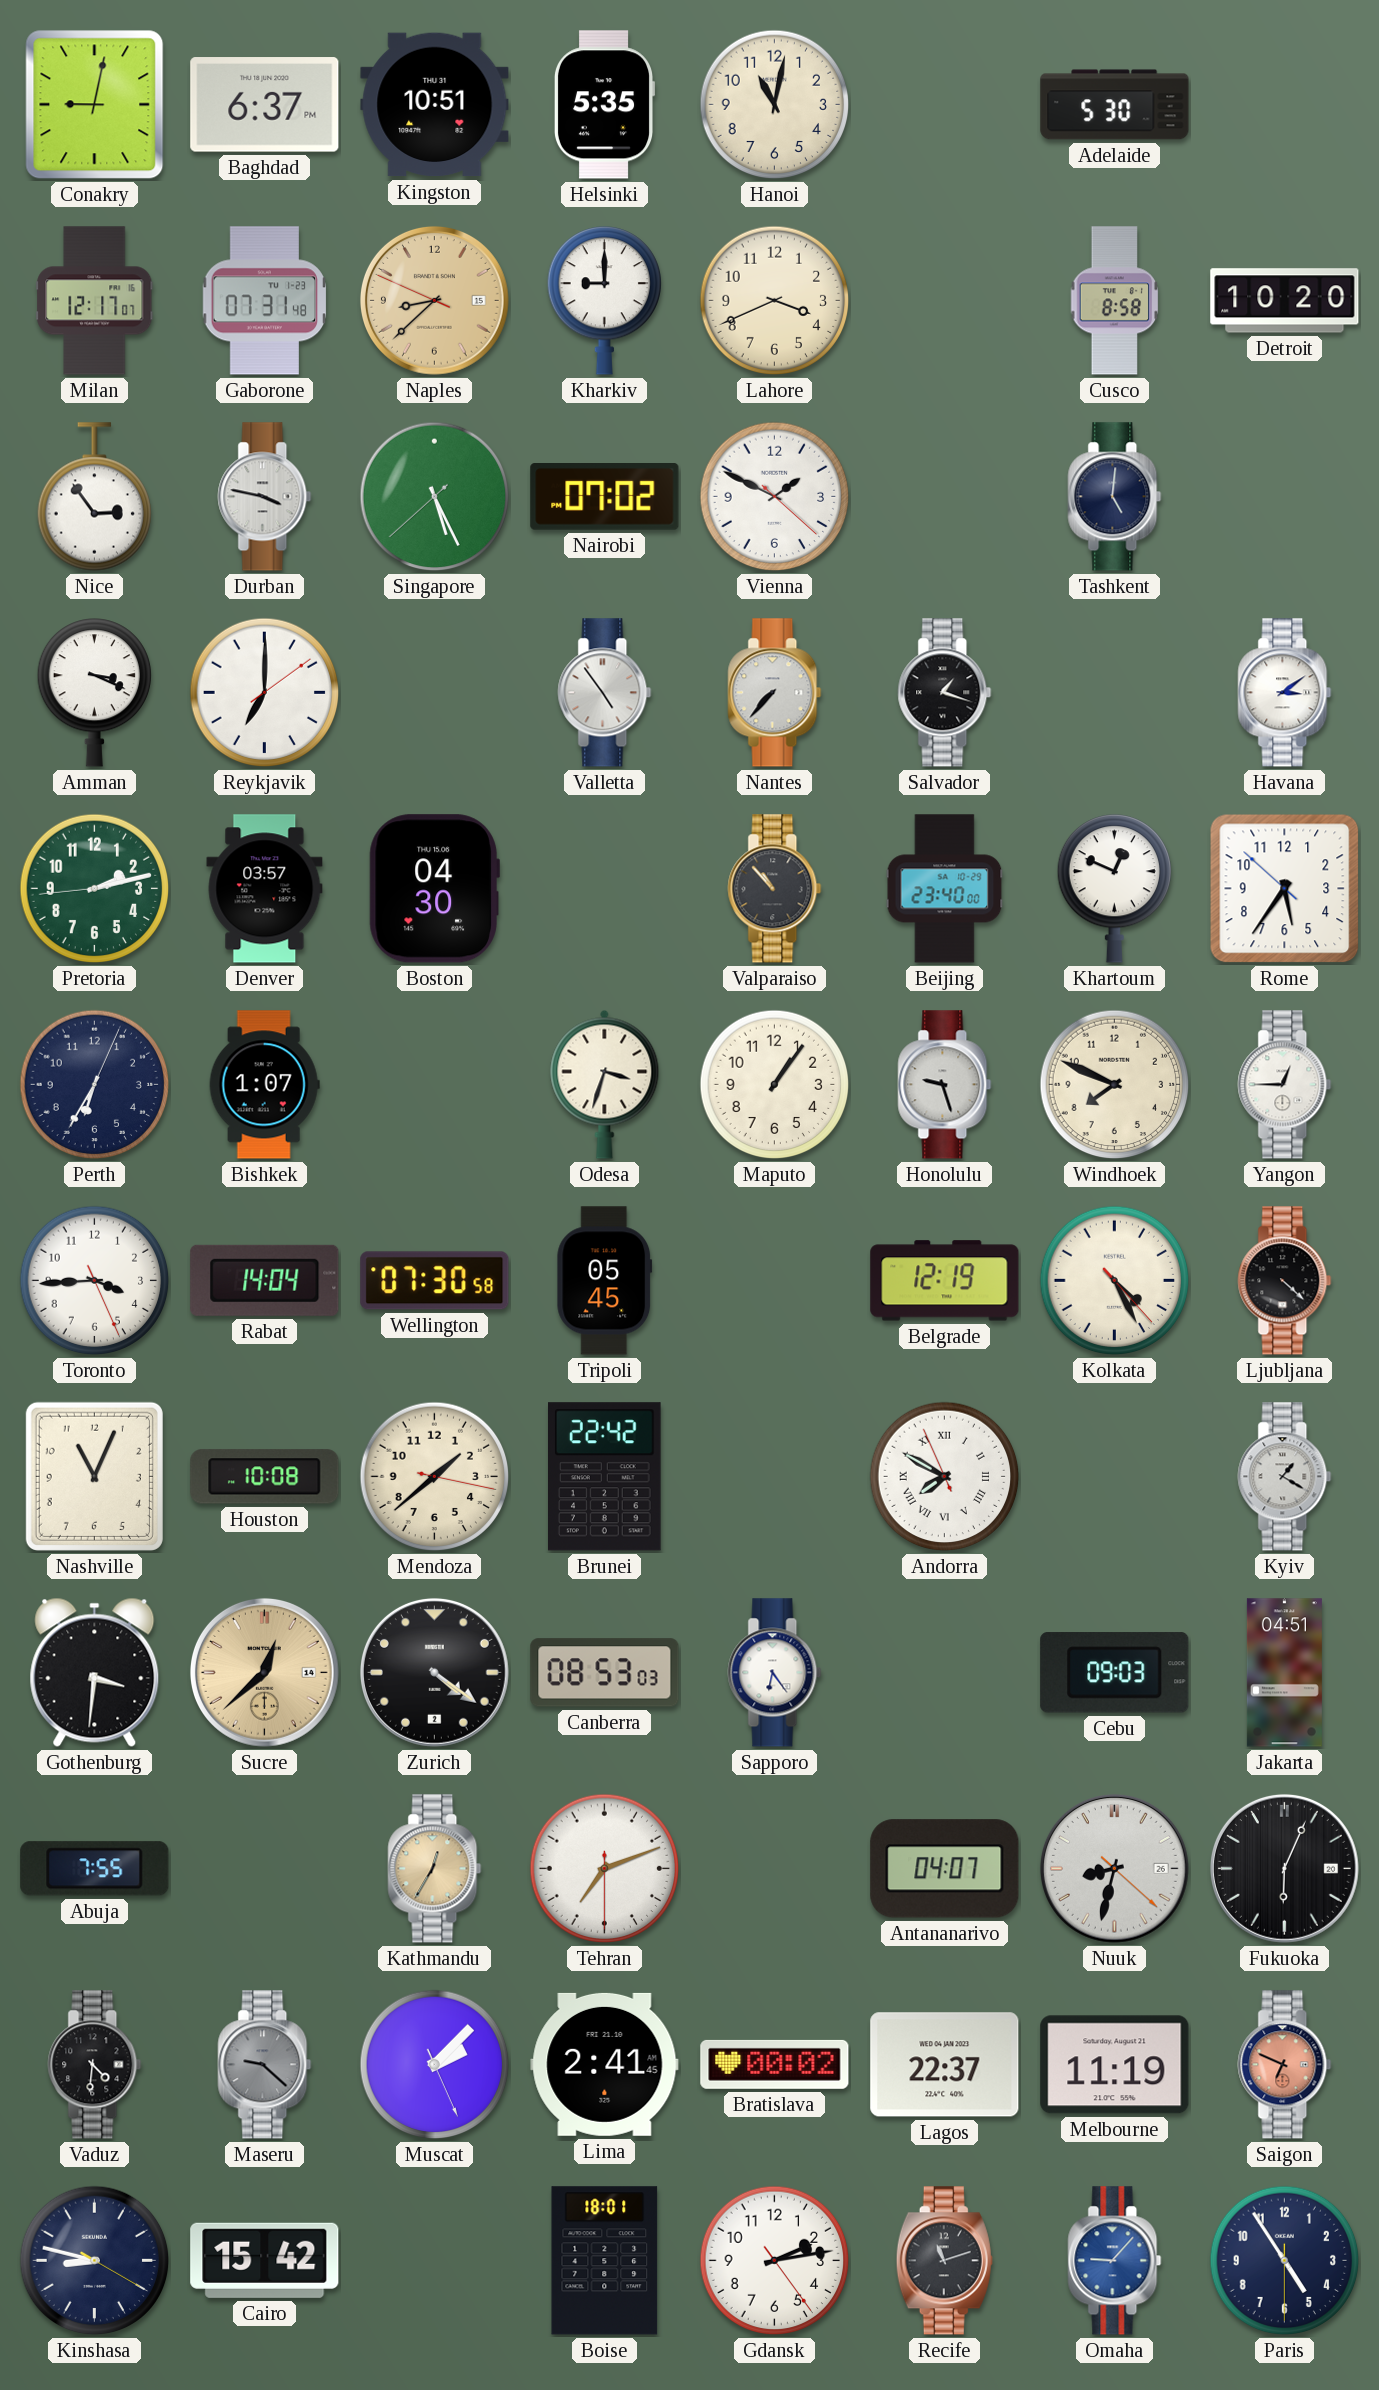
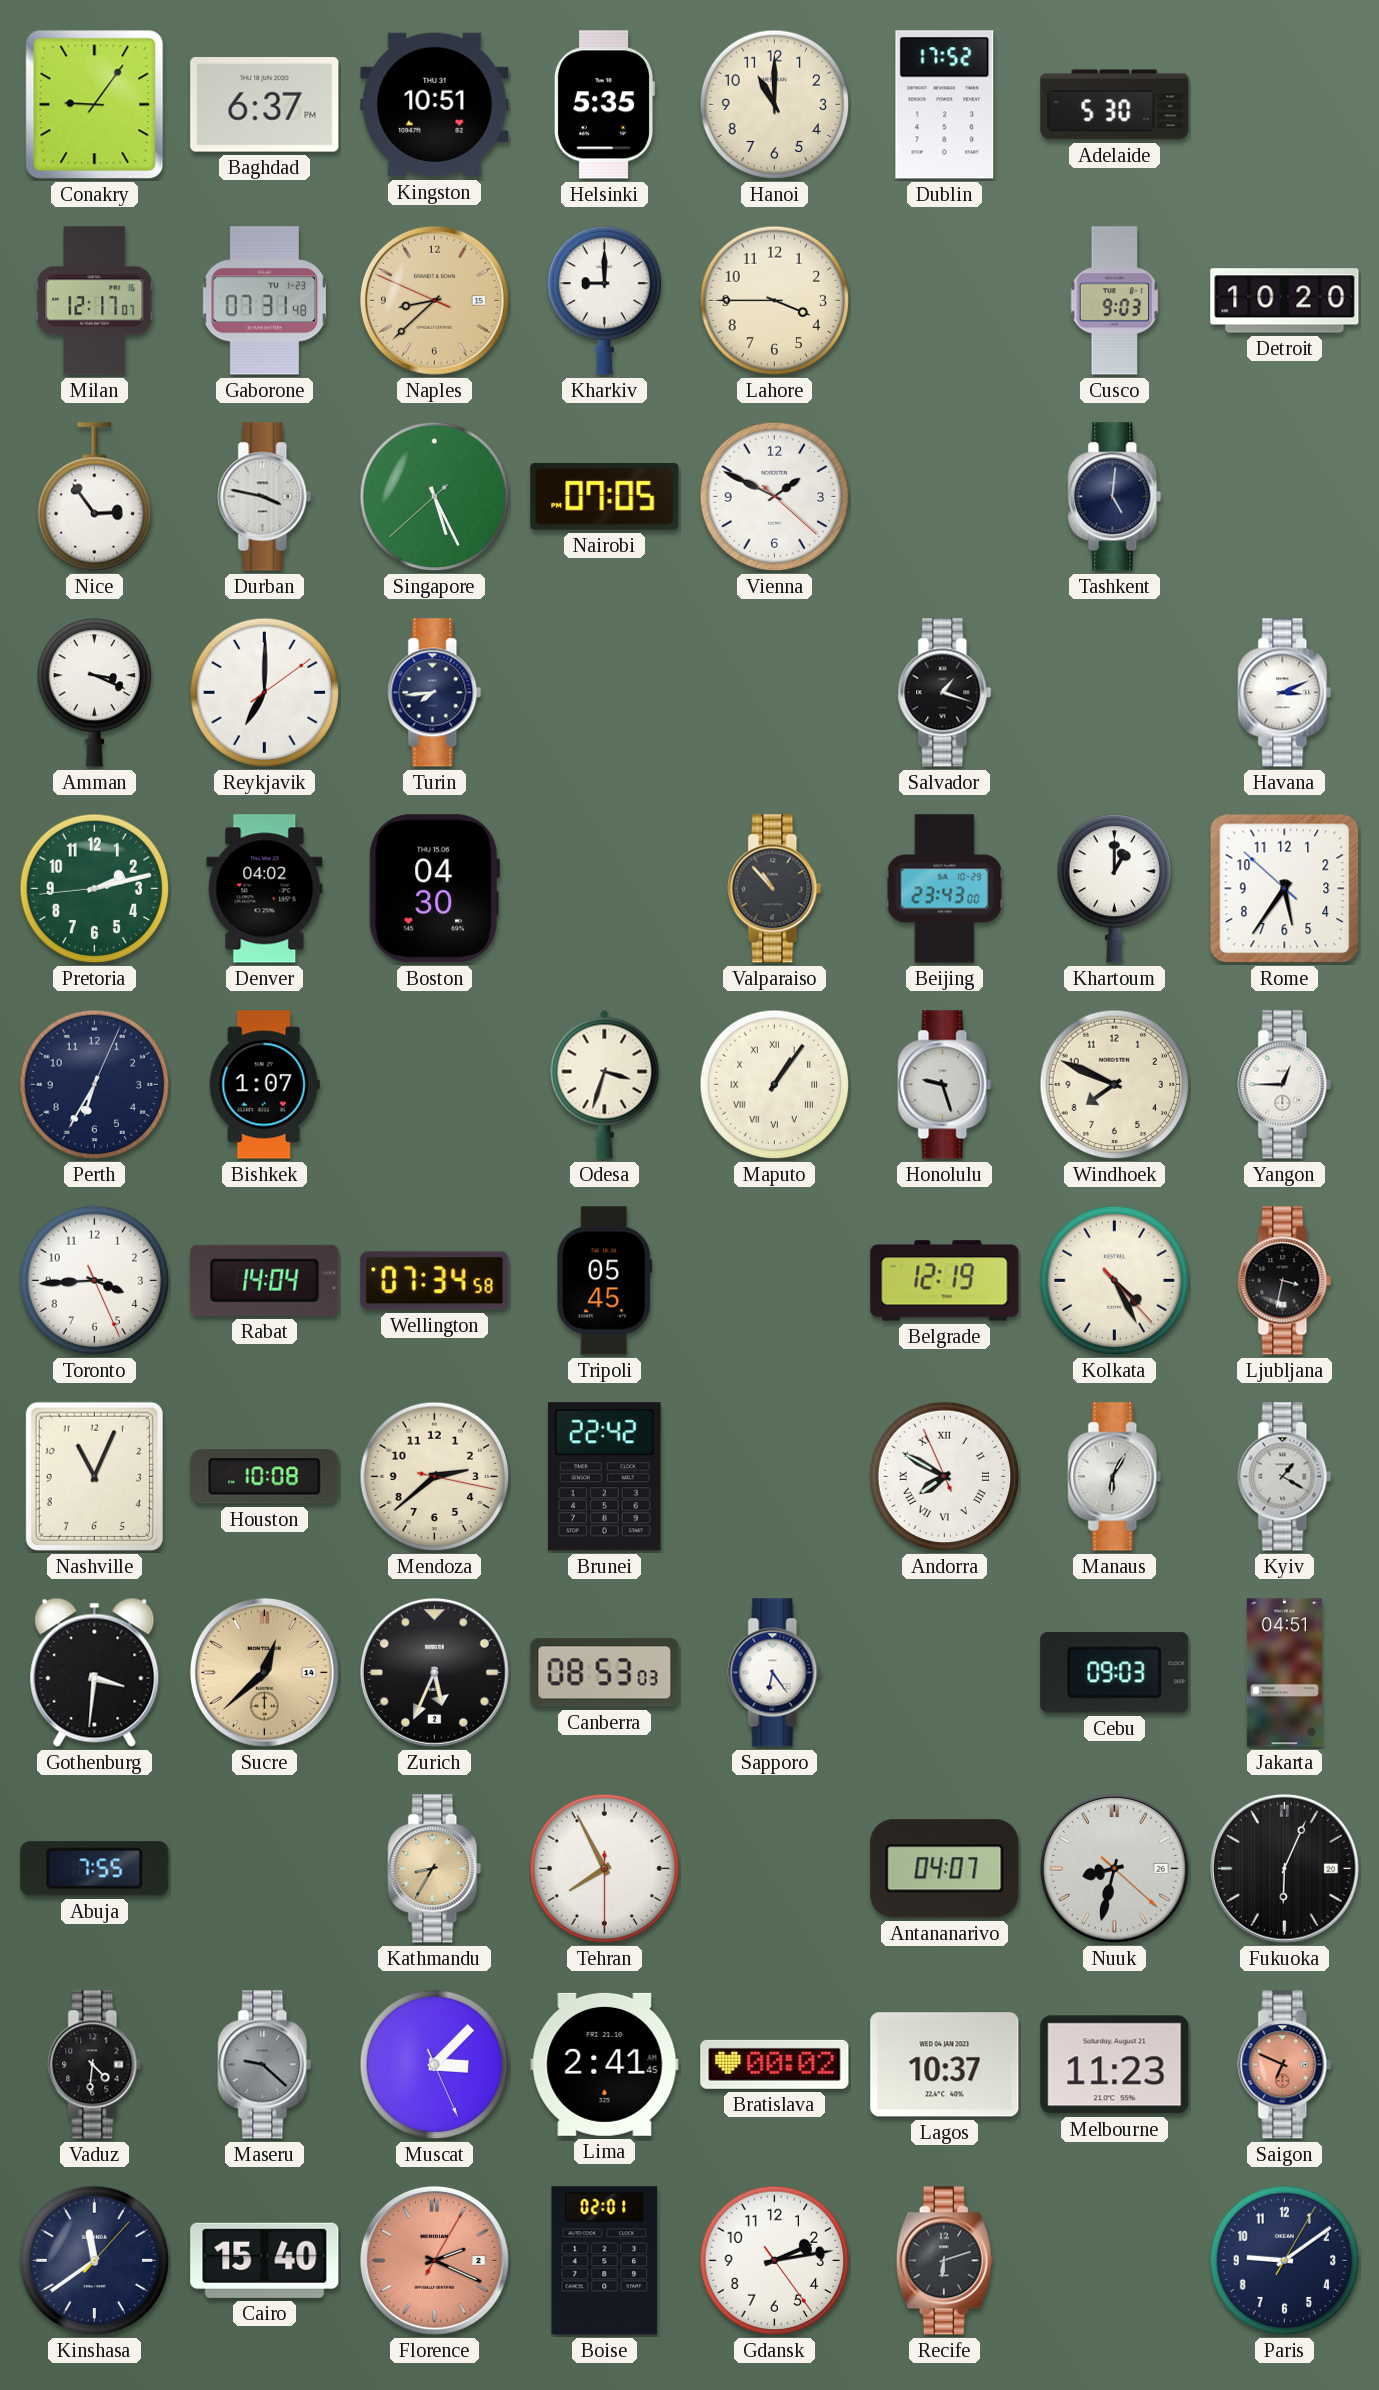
Conakry: 9:02 -> 9:06 (95, 105)
Hanoi: 11:02 -> 11:00 (775, 105)
Dublin: none -> 17:52 (945, 105)
Lahore: 3:41 -> 3:45 (775, 301)
Cusco: 8:58 -> 9:03 (1115, 301)
Nairobi: 07:02 -> 07:05 (605, 497)
Turin: none -> 7:44 (435, 693)
Valletta: 4:54 -> none (605, 693)
Nantes: 7:37 -> none (775, 693)
Havana: 3:09 -> 3:11 (1285, 693)
Denver: 03:57 -> 04:02 (265, 889)
Beijing: 23:40 -> 23:43 (945, 889)
Khartoum: 12:49 -> 1:00 (1114, 889)
Maputo numerals: Arabic -> Roman (775, 1085)
Wellington: 07:30 -> 07:34 (435, 1281)
Ljubljana: 4:22 -> 3:32 (1285, 1281)
Mendoza: 1:38 -> 2:38 (435, 1477)
Manaus: none -> 6:05 (1115, 1477)
Zurich: 4:21 -> 5:34 (434, 1672)
Kathmandu: 12:35 -> 8:35 (435, 1869)
Tehran: 7:11 -> 7:55 (605, 1869)
Muscat: 2:07 -> 3:07 (435, 2065)
Lagos: 22:37 -> 10:37 (945, 2065)
Melbourne: 11:19 -> 11:23 (1115, 2065)
Kinshasa: 8:47 -> 11:39 (95, 2261)
Cairo: 15:42 -> 15:40 (265, 2260)
Florence: none -> 2:19 (434, 2260)
Boise: 18:01 -> 02:01 (605, 2261)
Recife: 11:12 -> 6:12 (944, 2261)
Omaha: 9:07 -> none (1115, 2261)
Paris: 4:54 -> 9:09 (1285, 2261)
